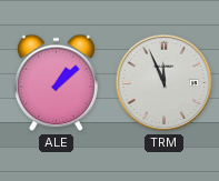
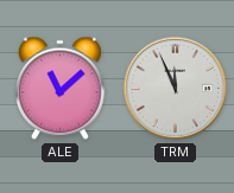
ALE: 1:08 -> 11:08 (59, 89)
